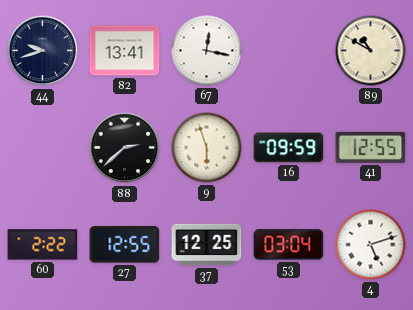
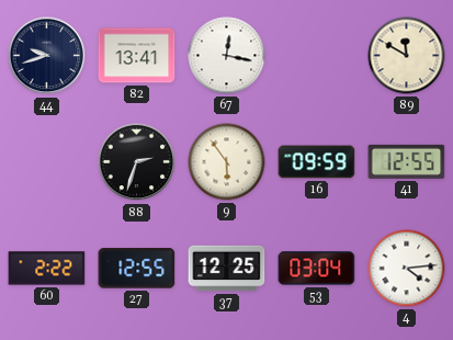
89: 10:50 -> 11:50 (407, 56)
88: 2:38 -> 2:33 (137, 162)
9: 5:57 -> 5:54 (227, 162)
4: 5:12 -> 4:14 (407, 269)
